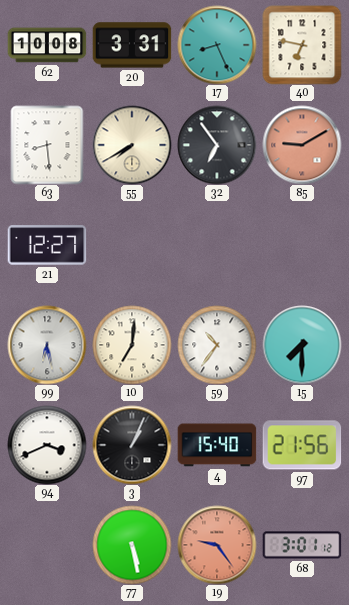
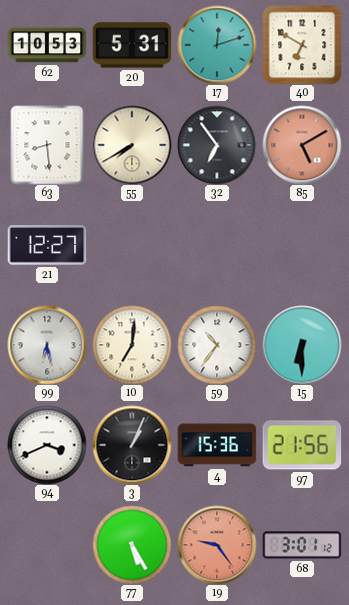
62: 10:08 -> 10:53 (47, 45)
20: 3:31 -> 5:31 (132, 45)
17: 8:26 -> 12:12 (217, 45)
40: 6:47 -> 6:50 (302, 45)
85: 9:10 -> 5:10 (302, 145)
15: 7:30 -> 6:30 (302, 345)
4: 15:40 -> 15:36 (217, 445)
77: 5:28 -> 5:25 (132, 545)
